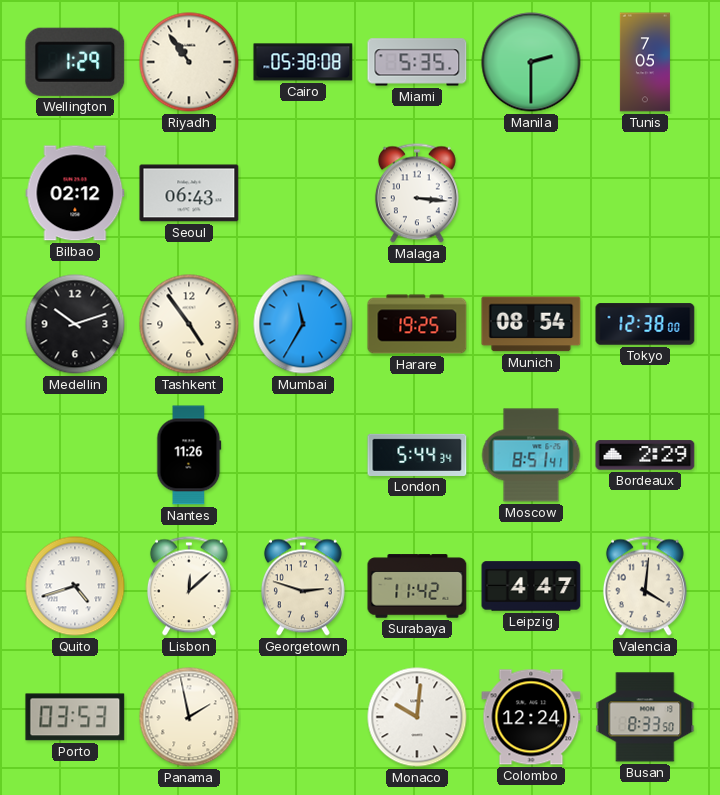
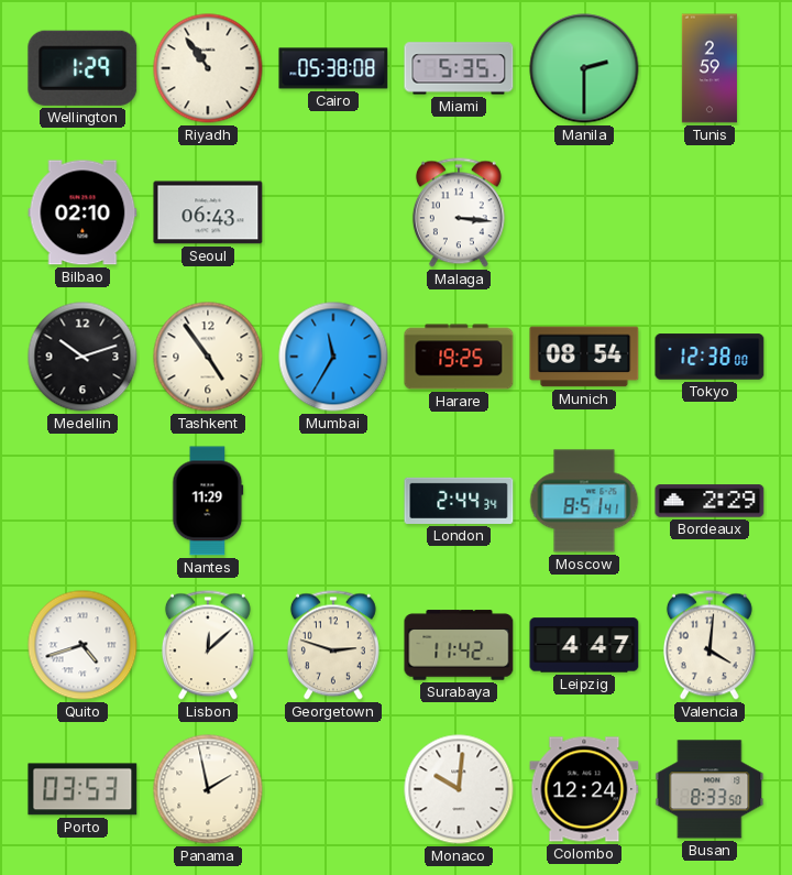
Tunis: 7:05 -> 2:59 (710, 68)
Bilbao: 02:12 -> 02:10 (82, 212)
Nantes: 11:26 -> 11:29 (208, 501)
London: 5:44 -> 2:44 (459, 501)
